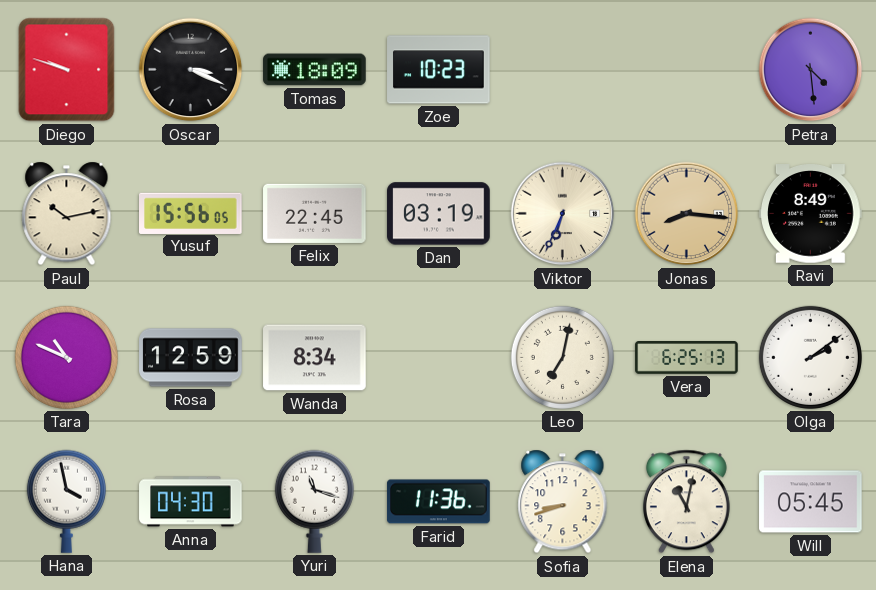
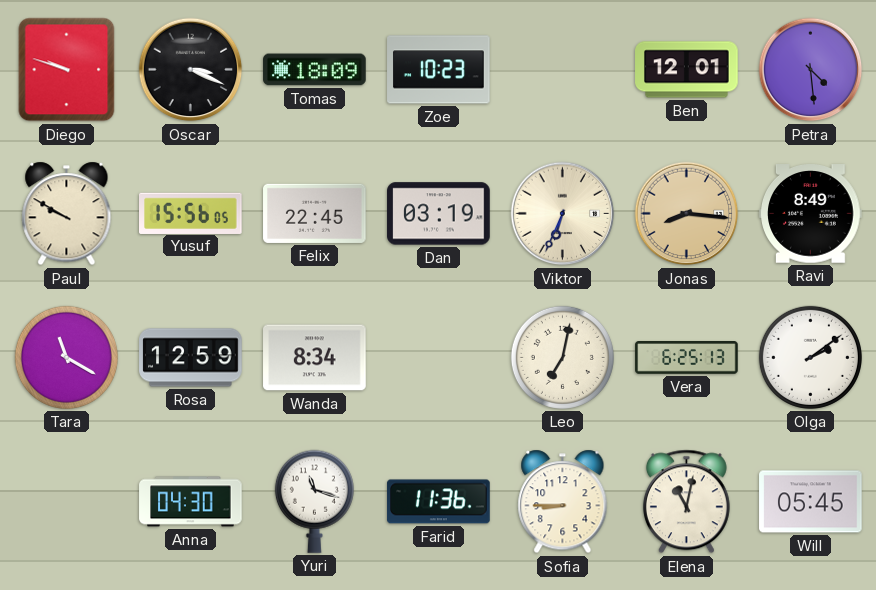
Ben: none -> 12:01 (687, 70)
Paul: 10:13 -> 9:50 (67, 214)
Tara: 10:49 -> 11:20 (66, 357)
Hana: 3:58 -> none (66, 501)
Sofia: 8:42 -> 8:45 (563, 502)
